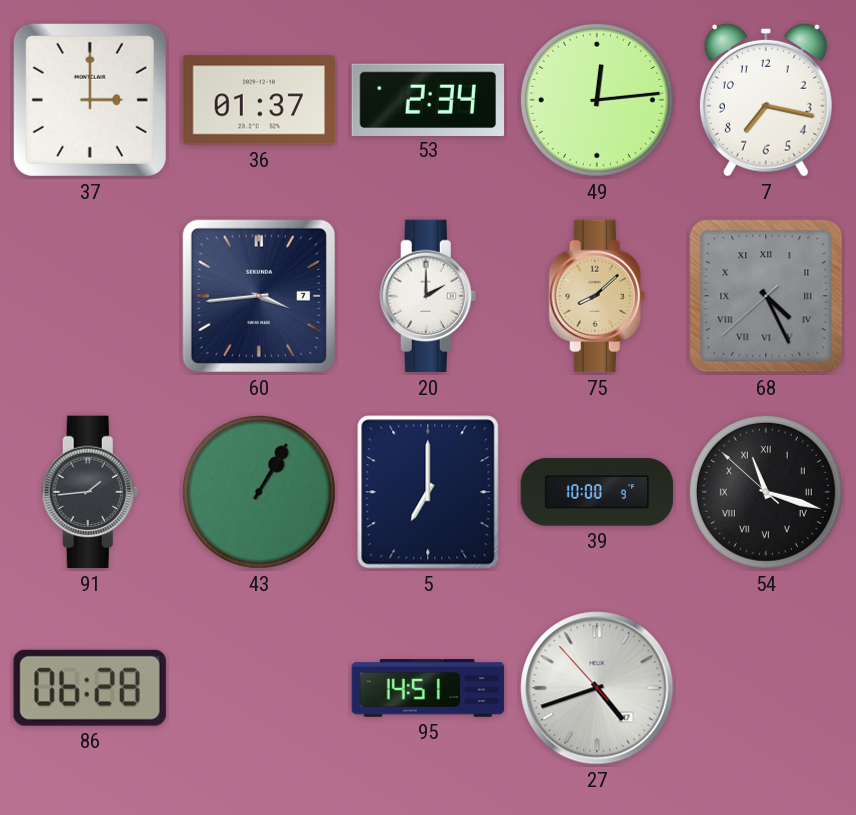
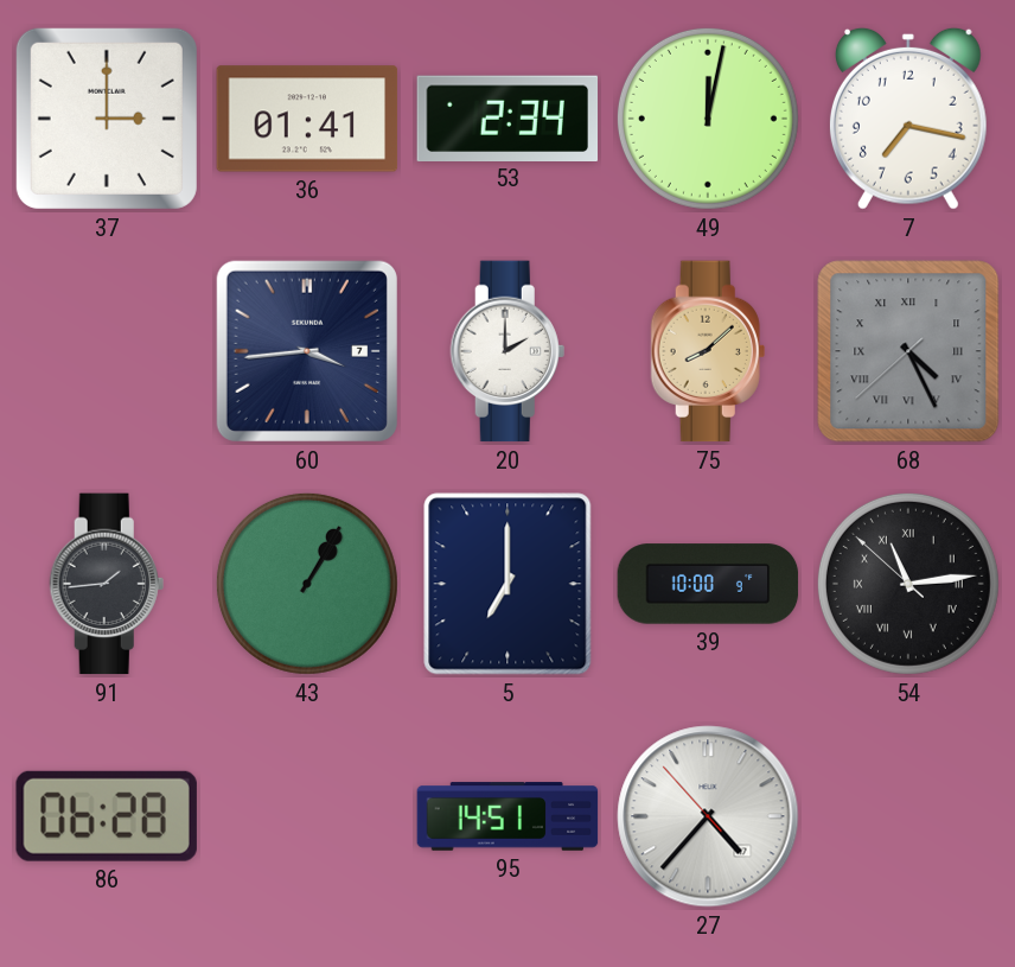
36: 01:37 -> 01:41 (307, 119)
49: 12:14 -> 12:02 (708, 119)
54: 11:17 -> 11:13 (908, 584)
27: 4:41 -> 4:36 (708, 816)
